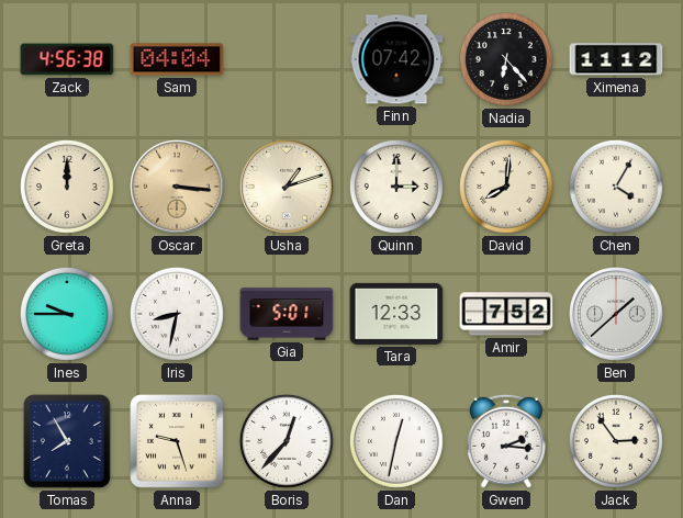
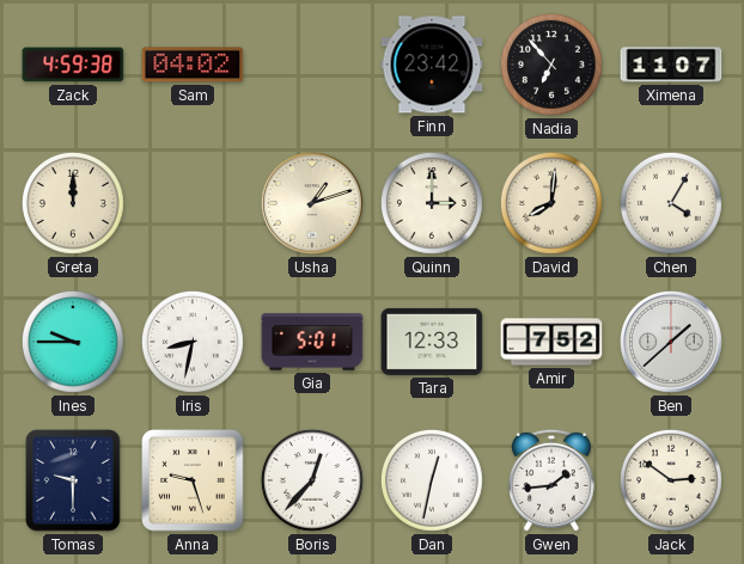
Zack: 4:56 -> 4:59 (73, 65)
Sam: 04:04 -> 04:02 (193, 65)
Finn: 07:42 -> 23:42 (432, 65)
Nadia: 6:23 -> 6:53 (551, 65)
Ximena: 11:12 -> 11:07 (671, 65)
Oscar: 3:16 -> none (177, 187)
Tomas: 7:55 -> 9:30 (73, 480)
Gwen: 2:16 -> 1:44 (551, 480)
Jack: 2:54 -> 2:51 (671, 480)
